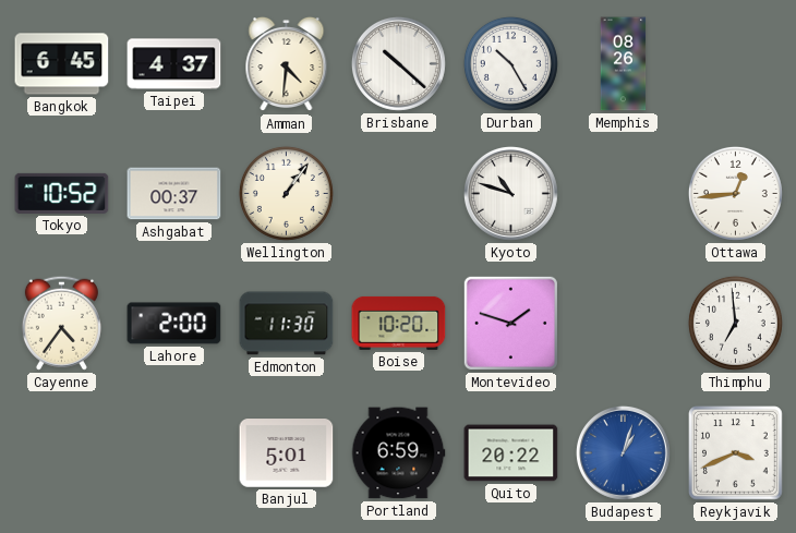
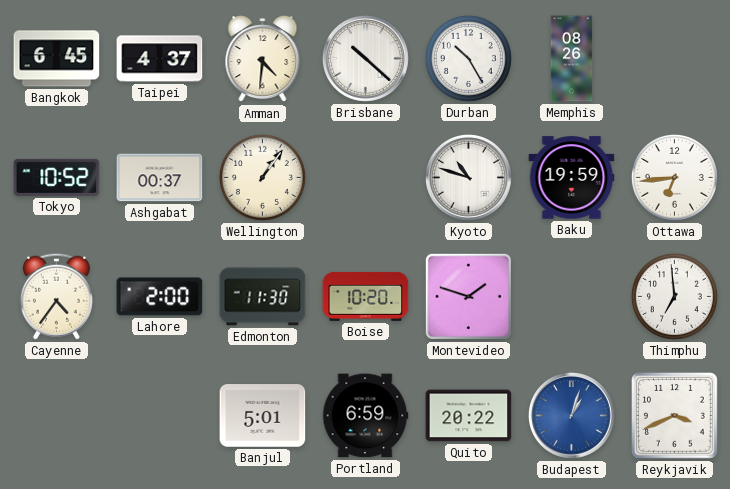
Baku: none -> 19:59 (572, 178)
Ottawa: 12:44 -> 6:44 (674, 177)
